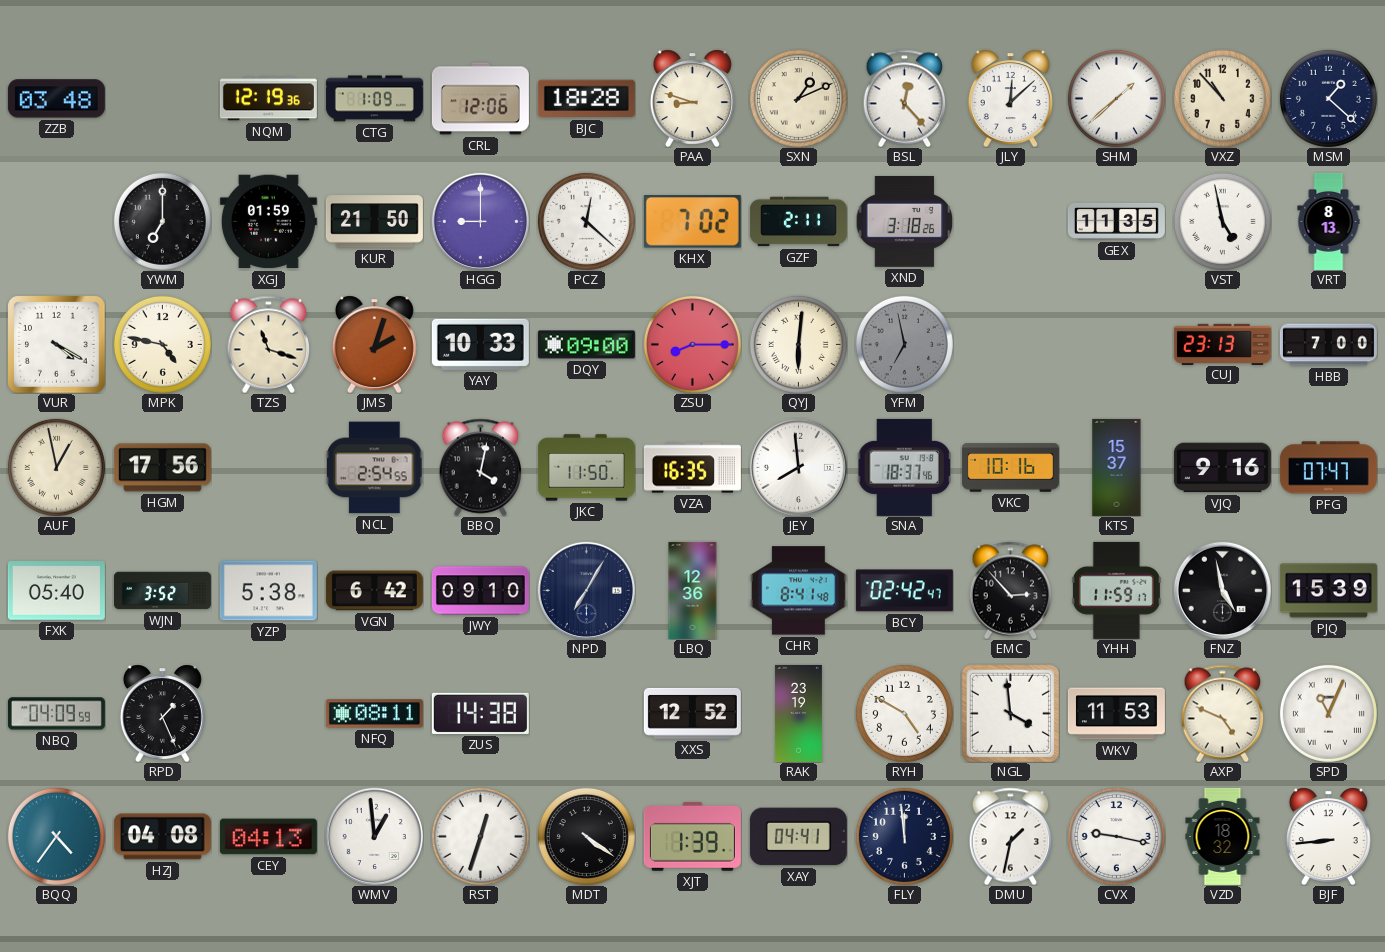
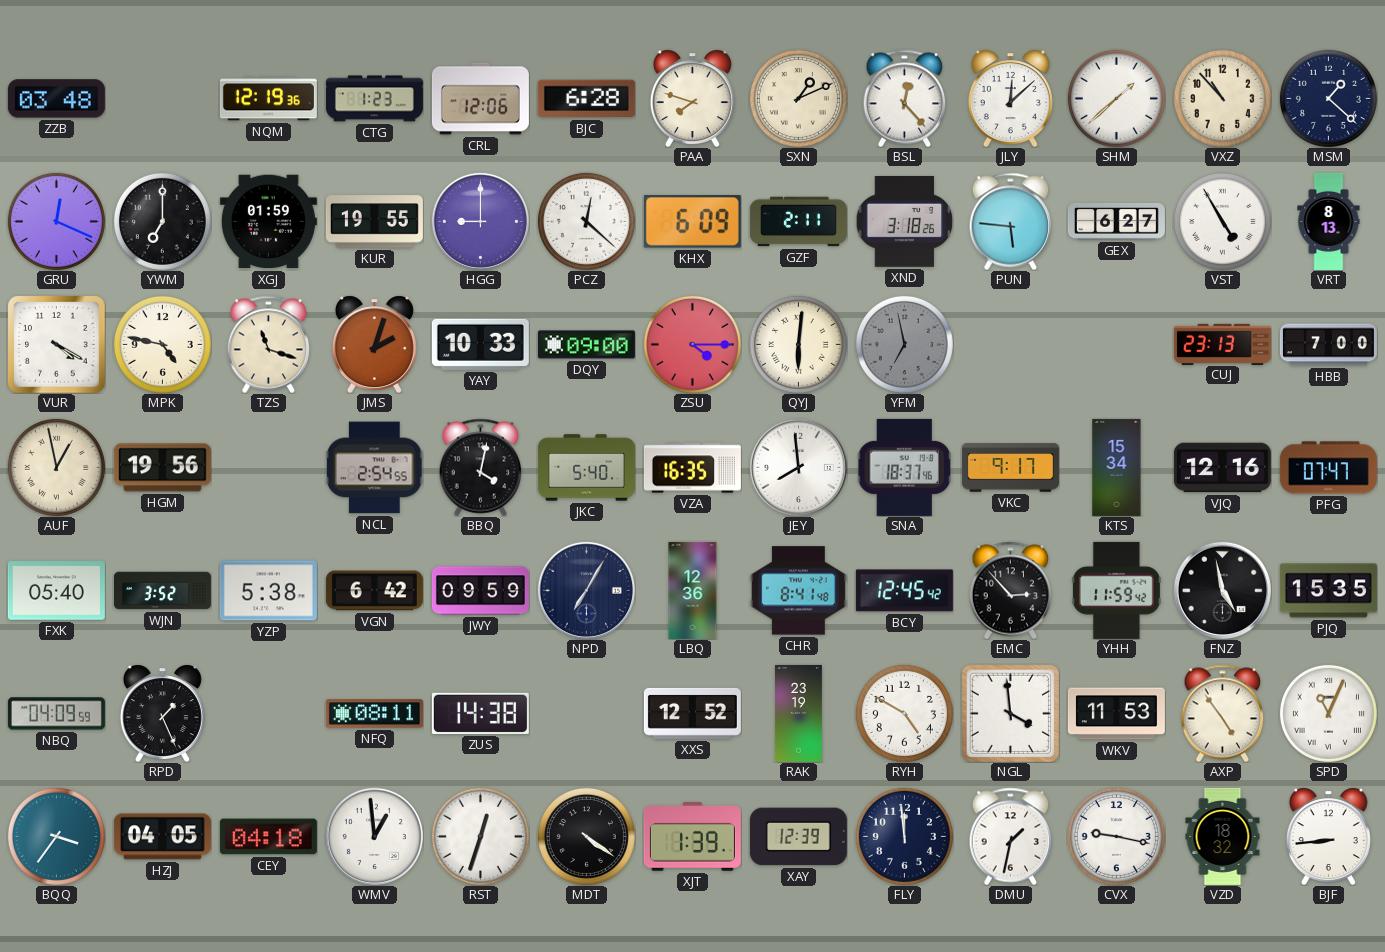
CTG: 1:09 -> 1:23 (374, 99)
BJC: 18:28 -> 6:28 (586, 99)
PAA: 8:48 -> 7:48 (692, 98)
GRU: none -> 12:19 (56, 221)
KUR: 21:50 -> 19:55 (374, 222)
KHX: 7:02 -> 6:09 (692, 222)
PUN: none -> 5:46 (1011, 221)
GEX: 11:35 -> 6:27 (1116, 221)
VST: 4:58 -> 4:55 (1222, 221)
ZSU: 8:15 -> 4:15 (692, 344)
HGM: 17:56 -> 19:56 (162, 468)
JKC: 11:50 -> 5:40 (586, 468)
VKC: 10:16 -> 9:17 (1010, 468)
KTS: 15:37 -> 15:34 (1117, 467)
VJQ: 9:16 -> 12:16 (1222, 468)
JWY: 09:10 -> 09:59 (480, 591)
BCY: 02:42 -> 12:45 (904, 591)
YHH: 11:59:17 -> 11:59:42 (1116, 590)
PJQ: 15:39 -> 15:35 (1328, 591)
AXP: 4:49 -> 4:54 (1223, 713)
BQQ: 4:36 -> 3:36 (56, 836)
HZJ: 04:08 -> 04:05 (162, 837)
CEY: 04:13 -> 04:18 (268, 837)
XAY: 04:41 -> 12:39 (798, 837)
